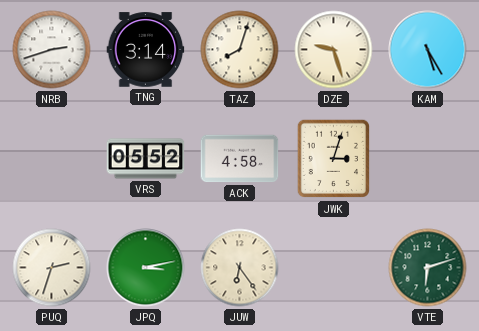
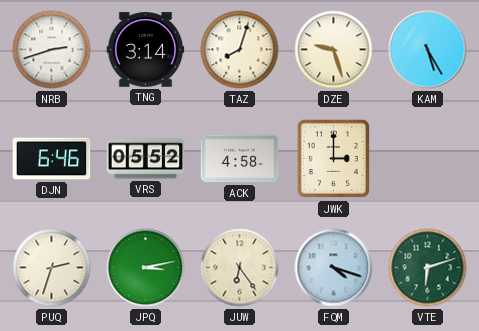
DJN: none -> 6:46 (52, 159)
JWK: 3:03 -> 3:00 (334, 159)
FQM: none -> 4:18 (334, 268)
